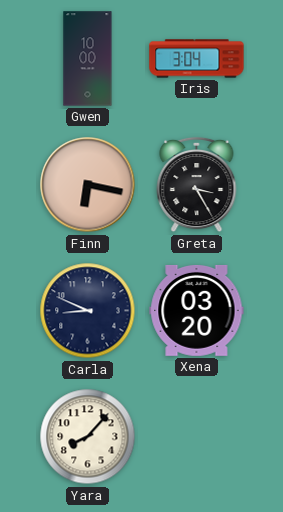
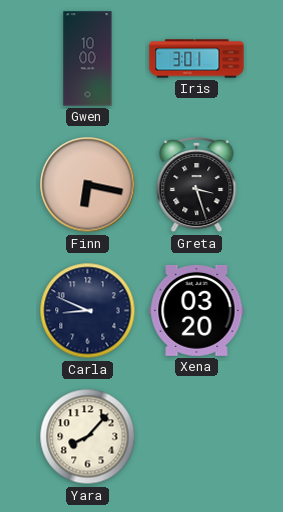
Iris: 3:04 -> 3:01 (197, 59)
Greta: 3:25 -> 3:27 (197, 185)
